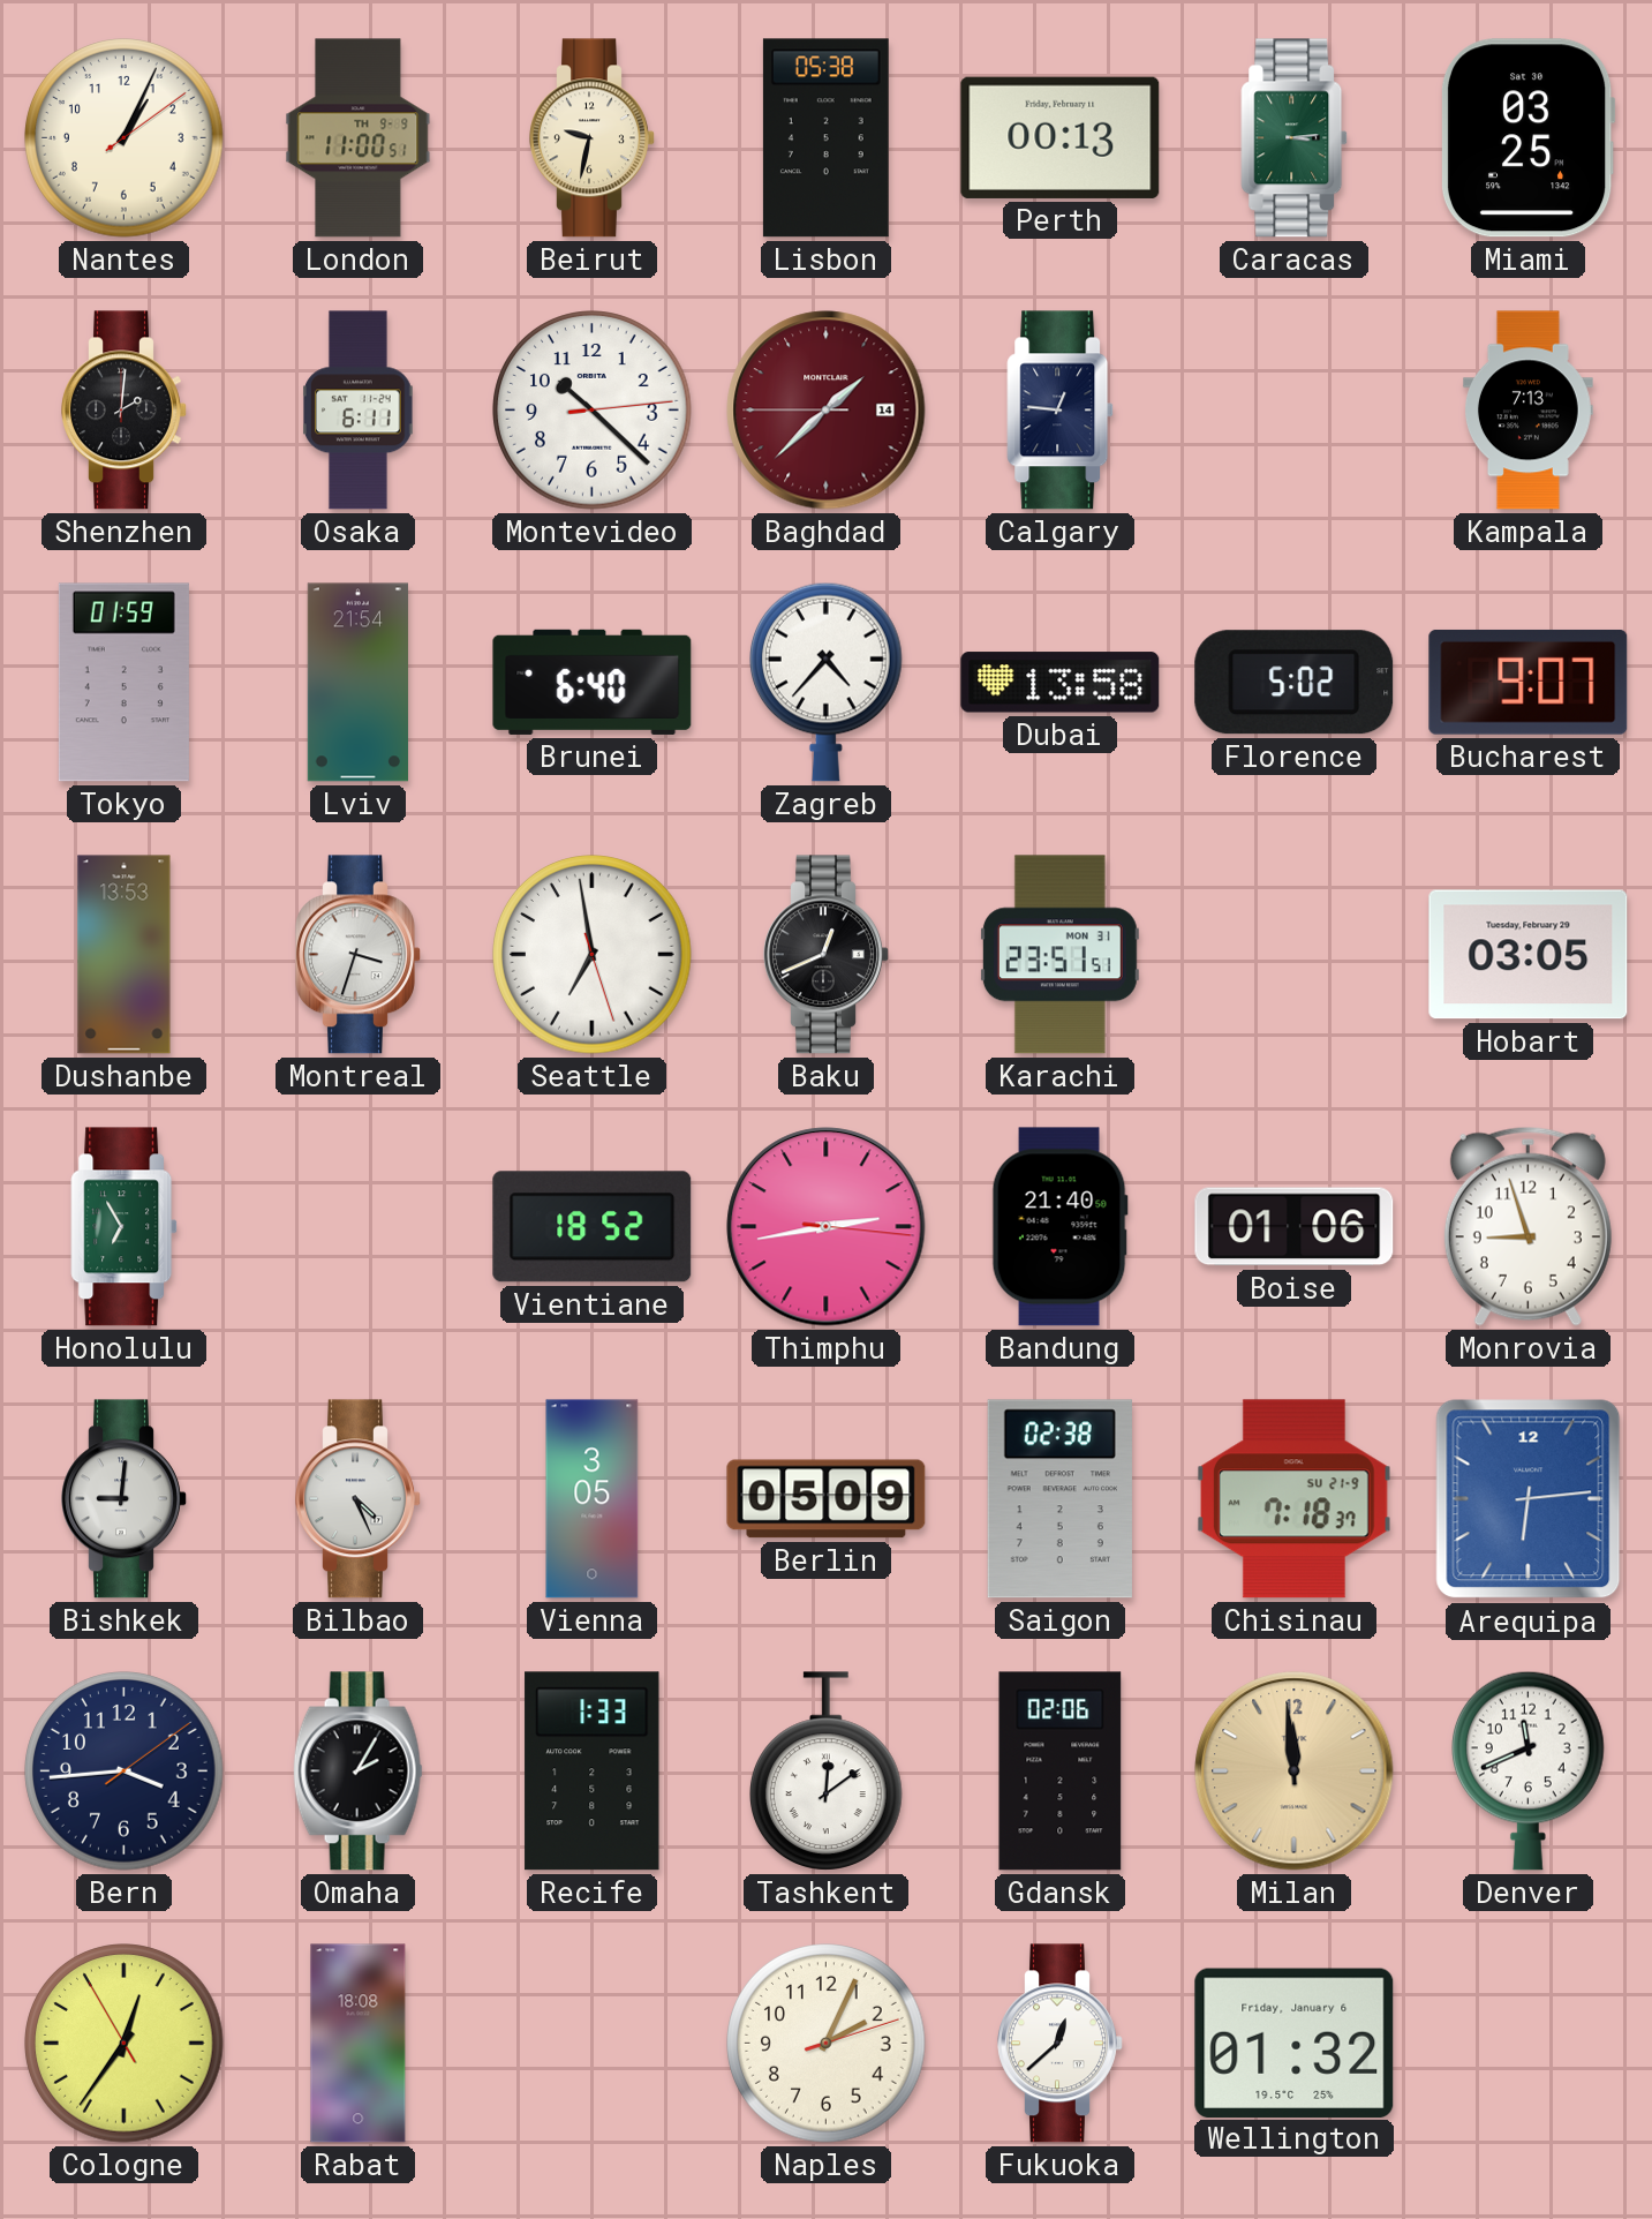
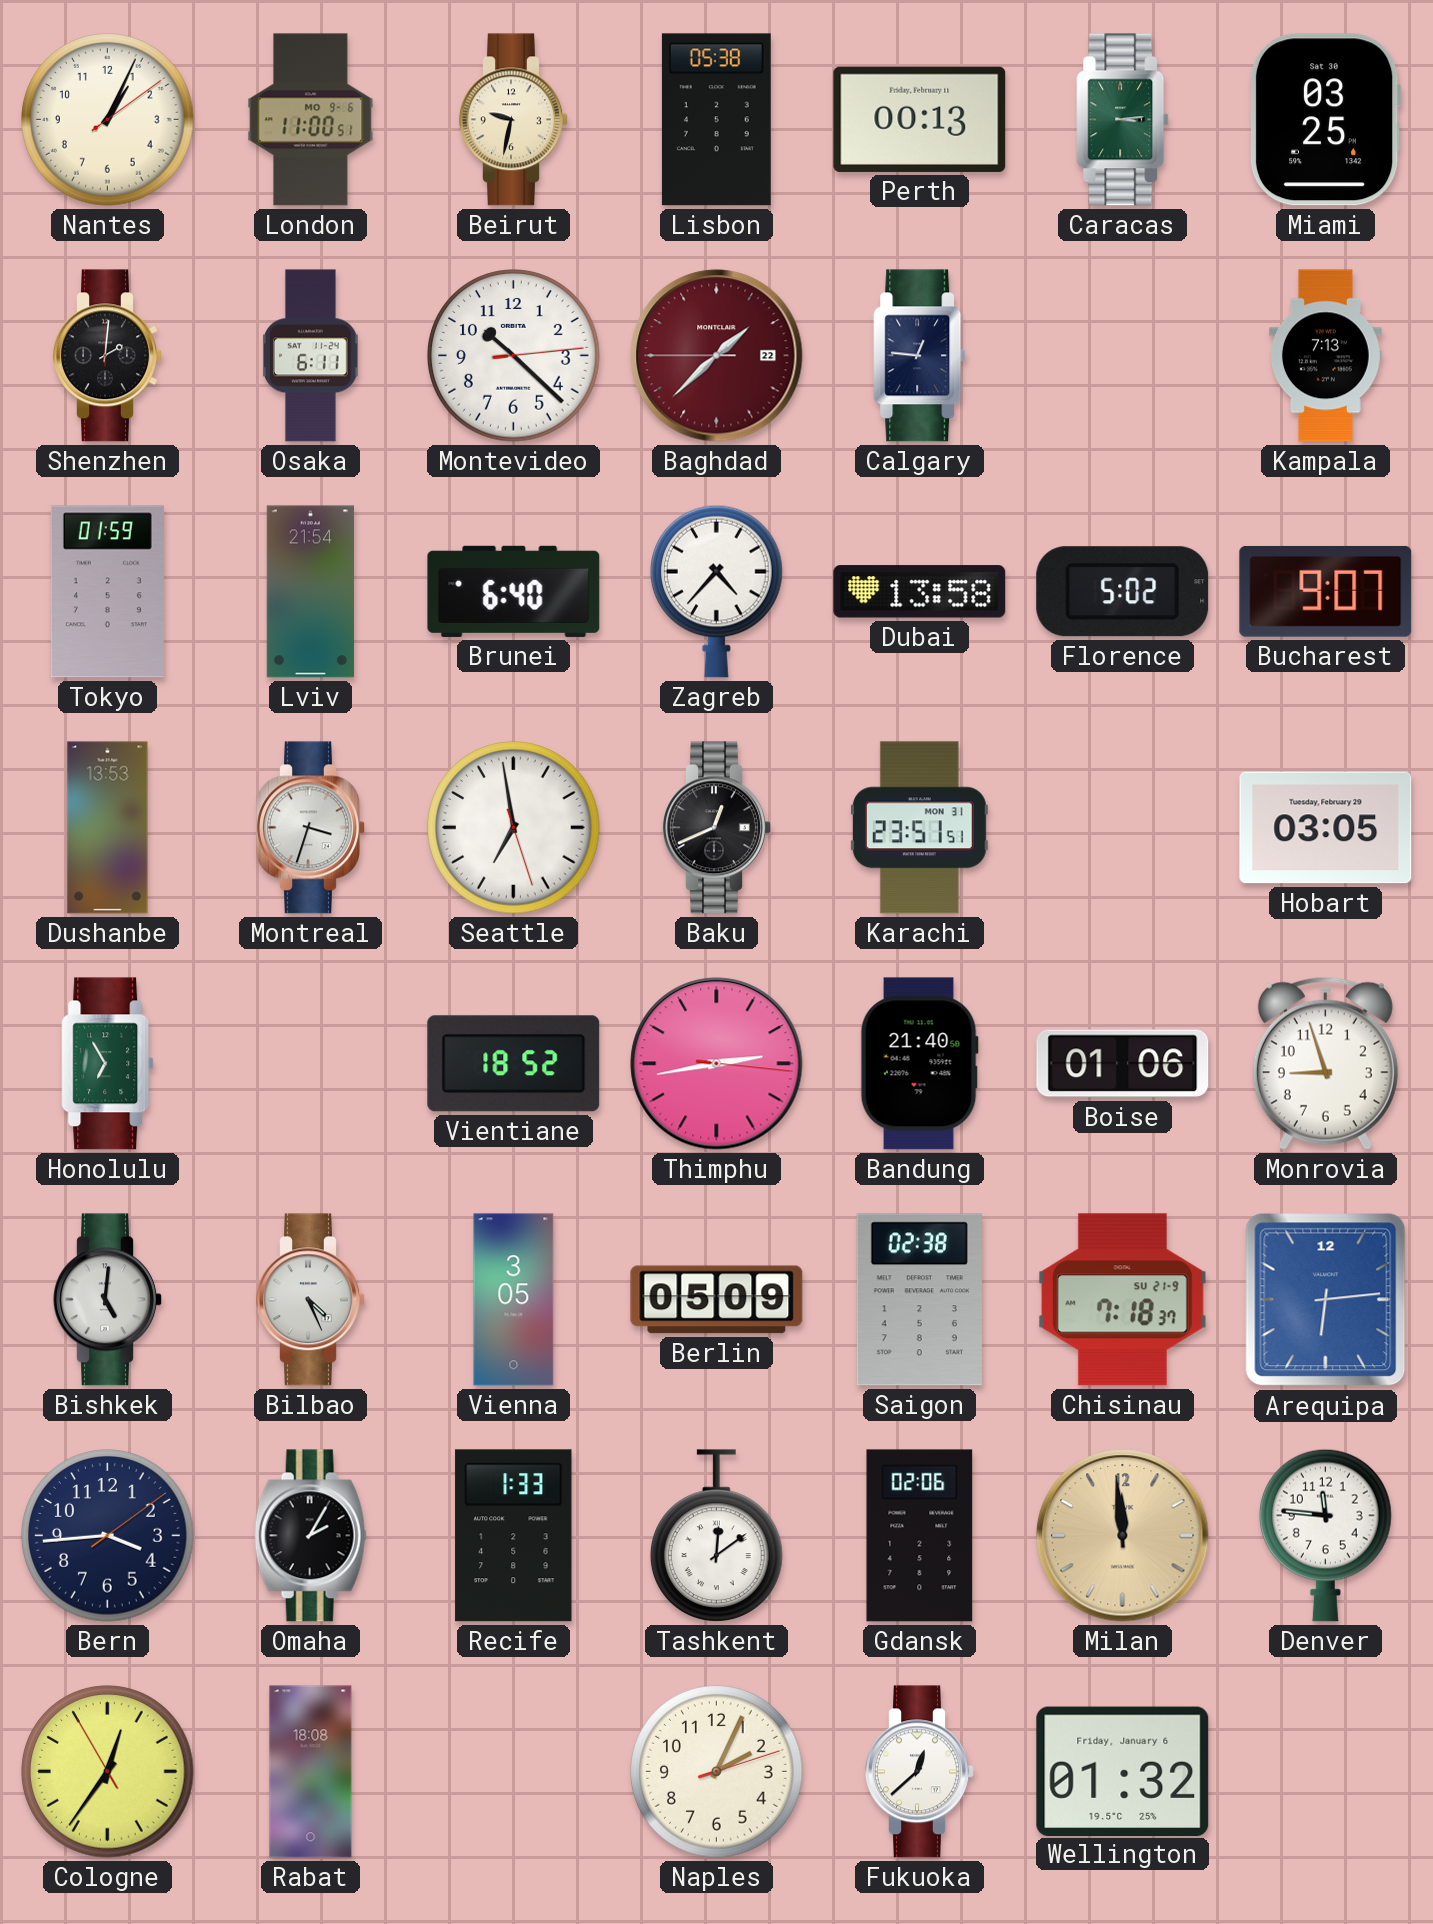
London date: TH 9-9 -> MO 9-6 (311, 120)
Baghdad date: 14 -> 22 (717, 356)
Bishkek: 9:01 -> 5:01 (108, 1300)
Denver: 11:41 -> 11:46 (1326, 1535)
